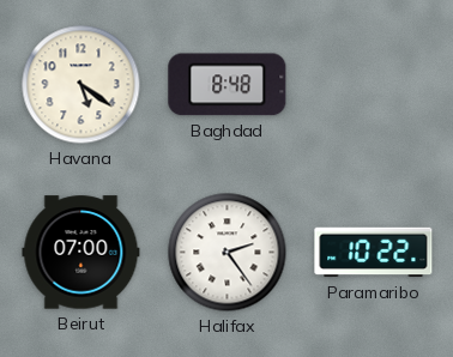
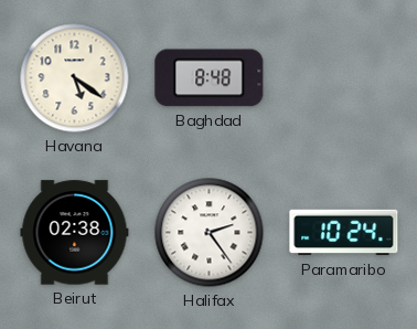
Beirut: 07:00 -> 02:38 (75, 233)
Paramaribo: 10:22 -> 10:24 (344, 233)
